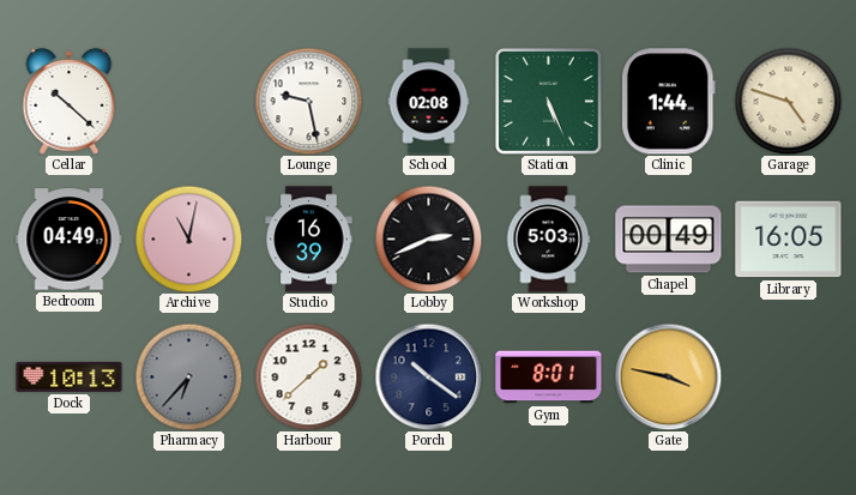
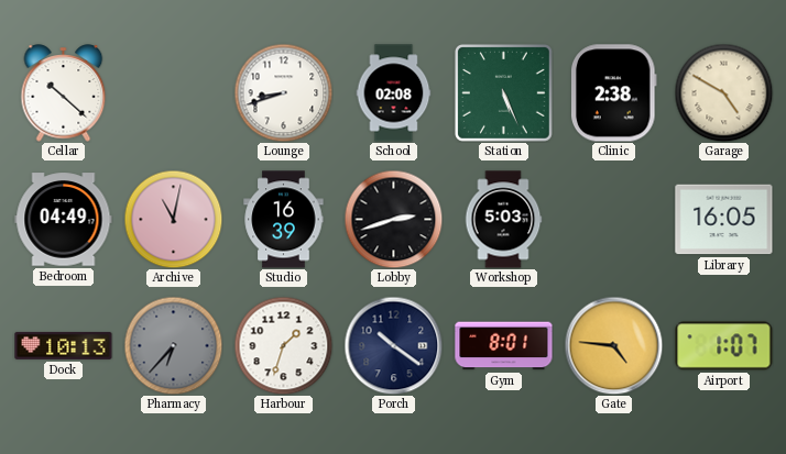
Lounge: 9:28 -> 8:42 (283, 92)
Clinic: 1:44 -> 2:38 (614, 93)
Garage: 4:48 -> 4:50 (723, 92)
Lobby: 2:41 -> 2:42 (393, 219)
Chapel: 00:49 -> none (669, 240)
Harbour: 1:38 -> 1:33 (283, 345)
Gate: 3:47 -> 4:46 (613, 345)
Airport: none -> 1:07 (724, 346)
